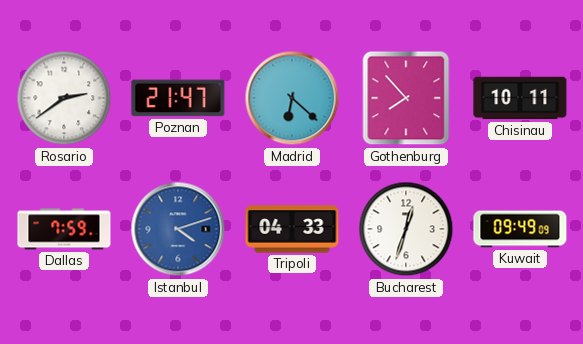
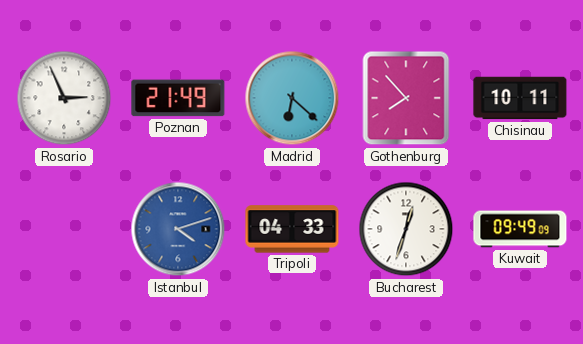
Rosario: 2:39 -> 2:56 (64, 98)
Poznan: 21:47 -> 21:49 (178, 98)
Dallas: 7:59 -> none (64, 229)
